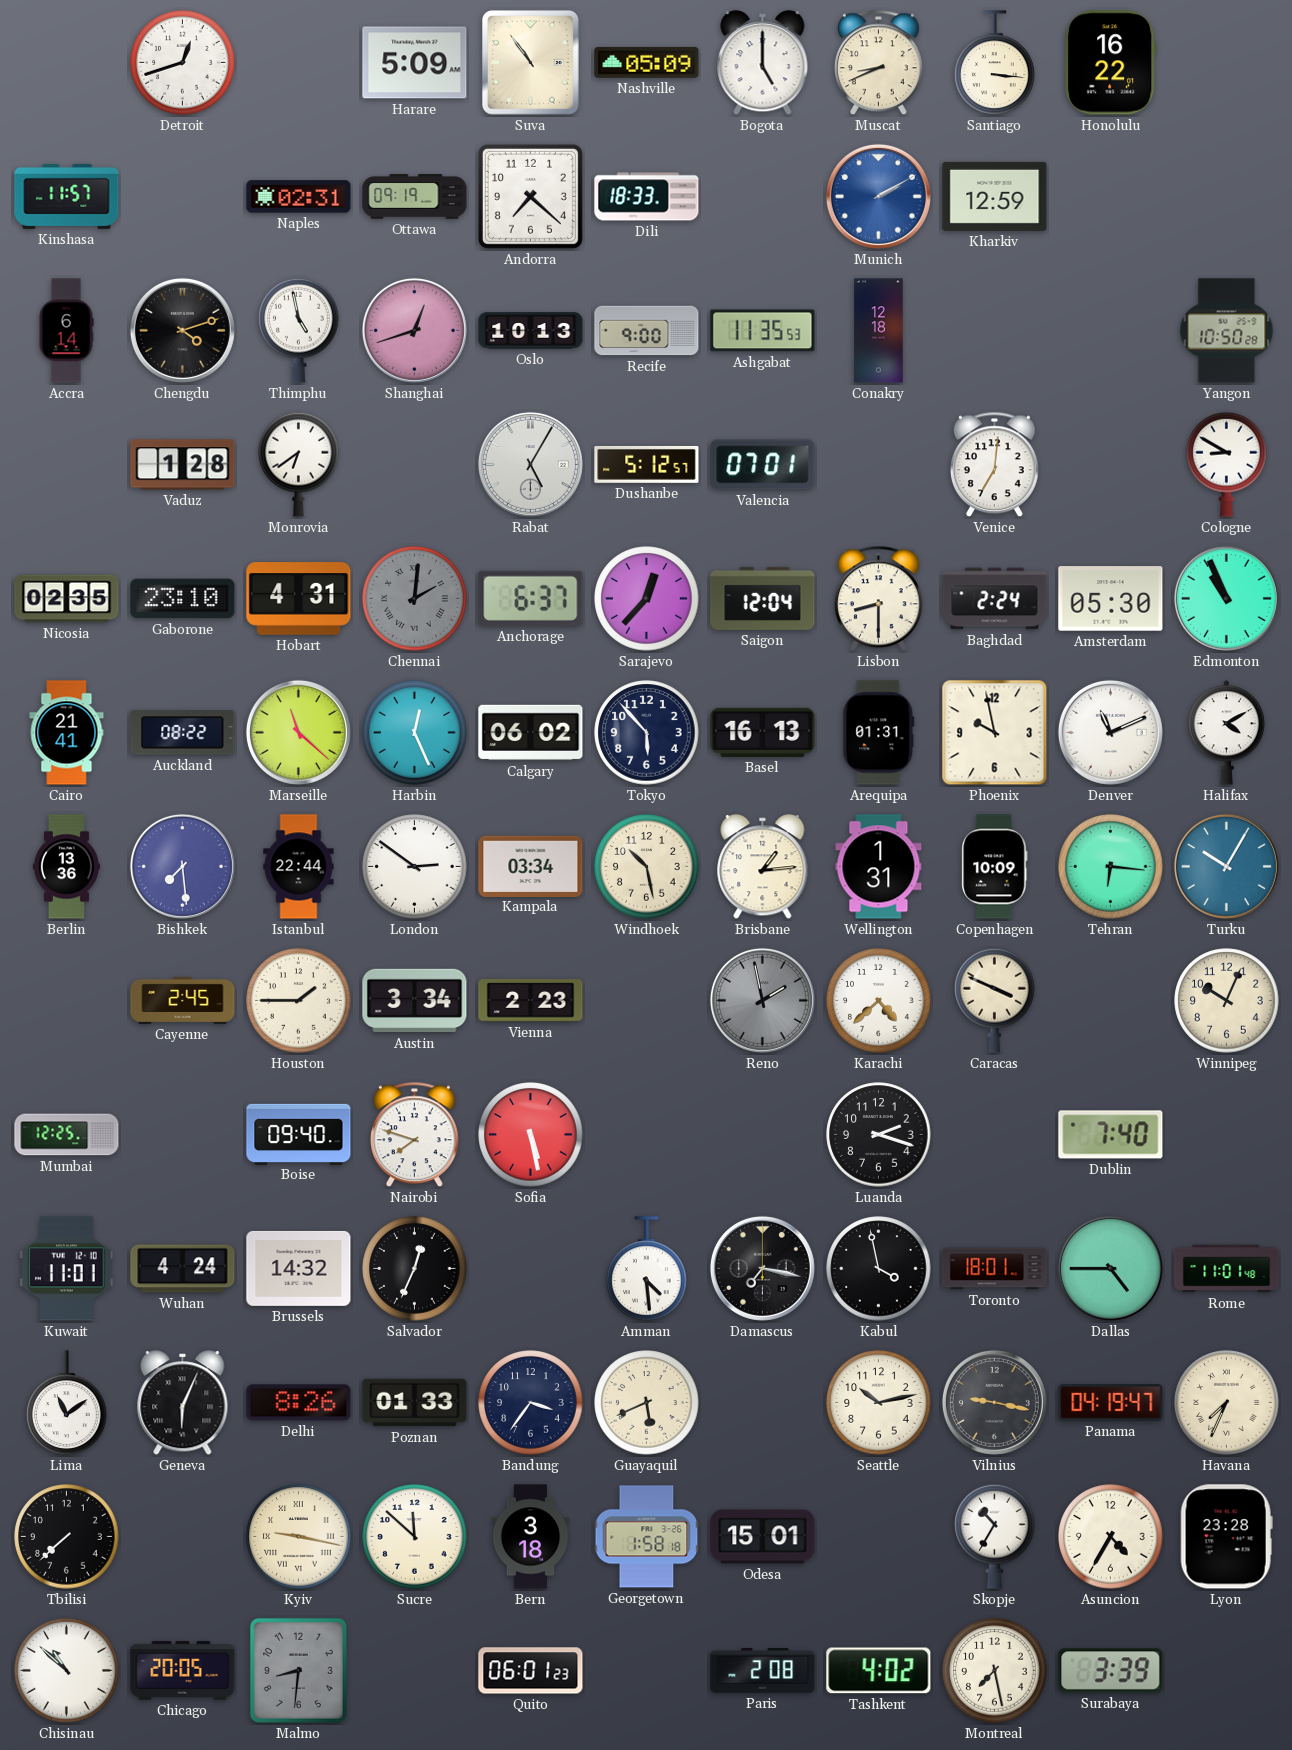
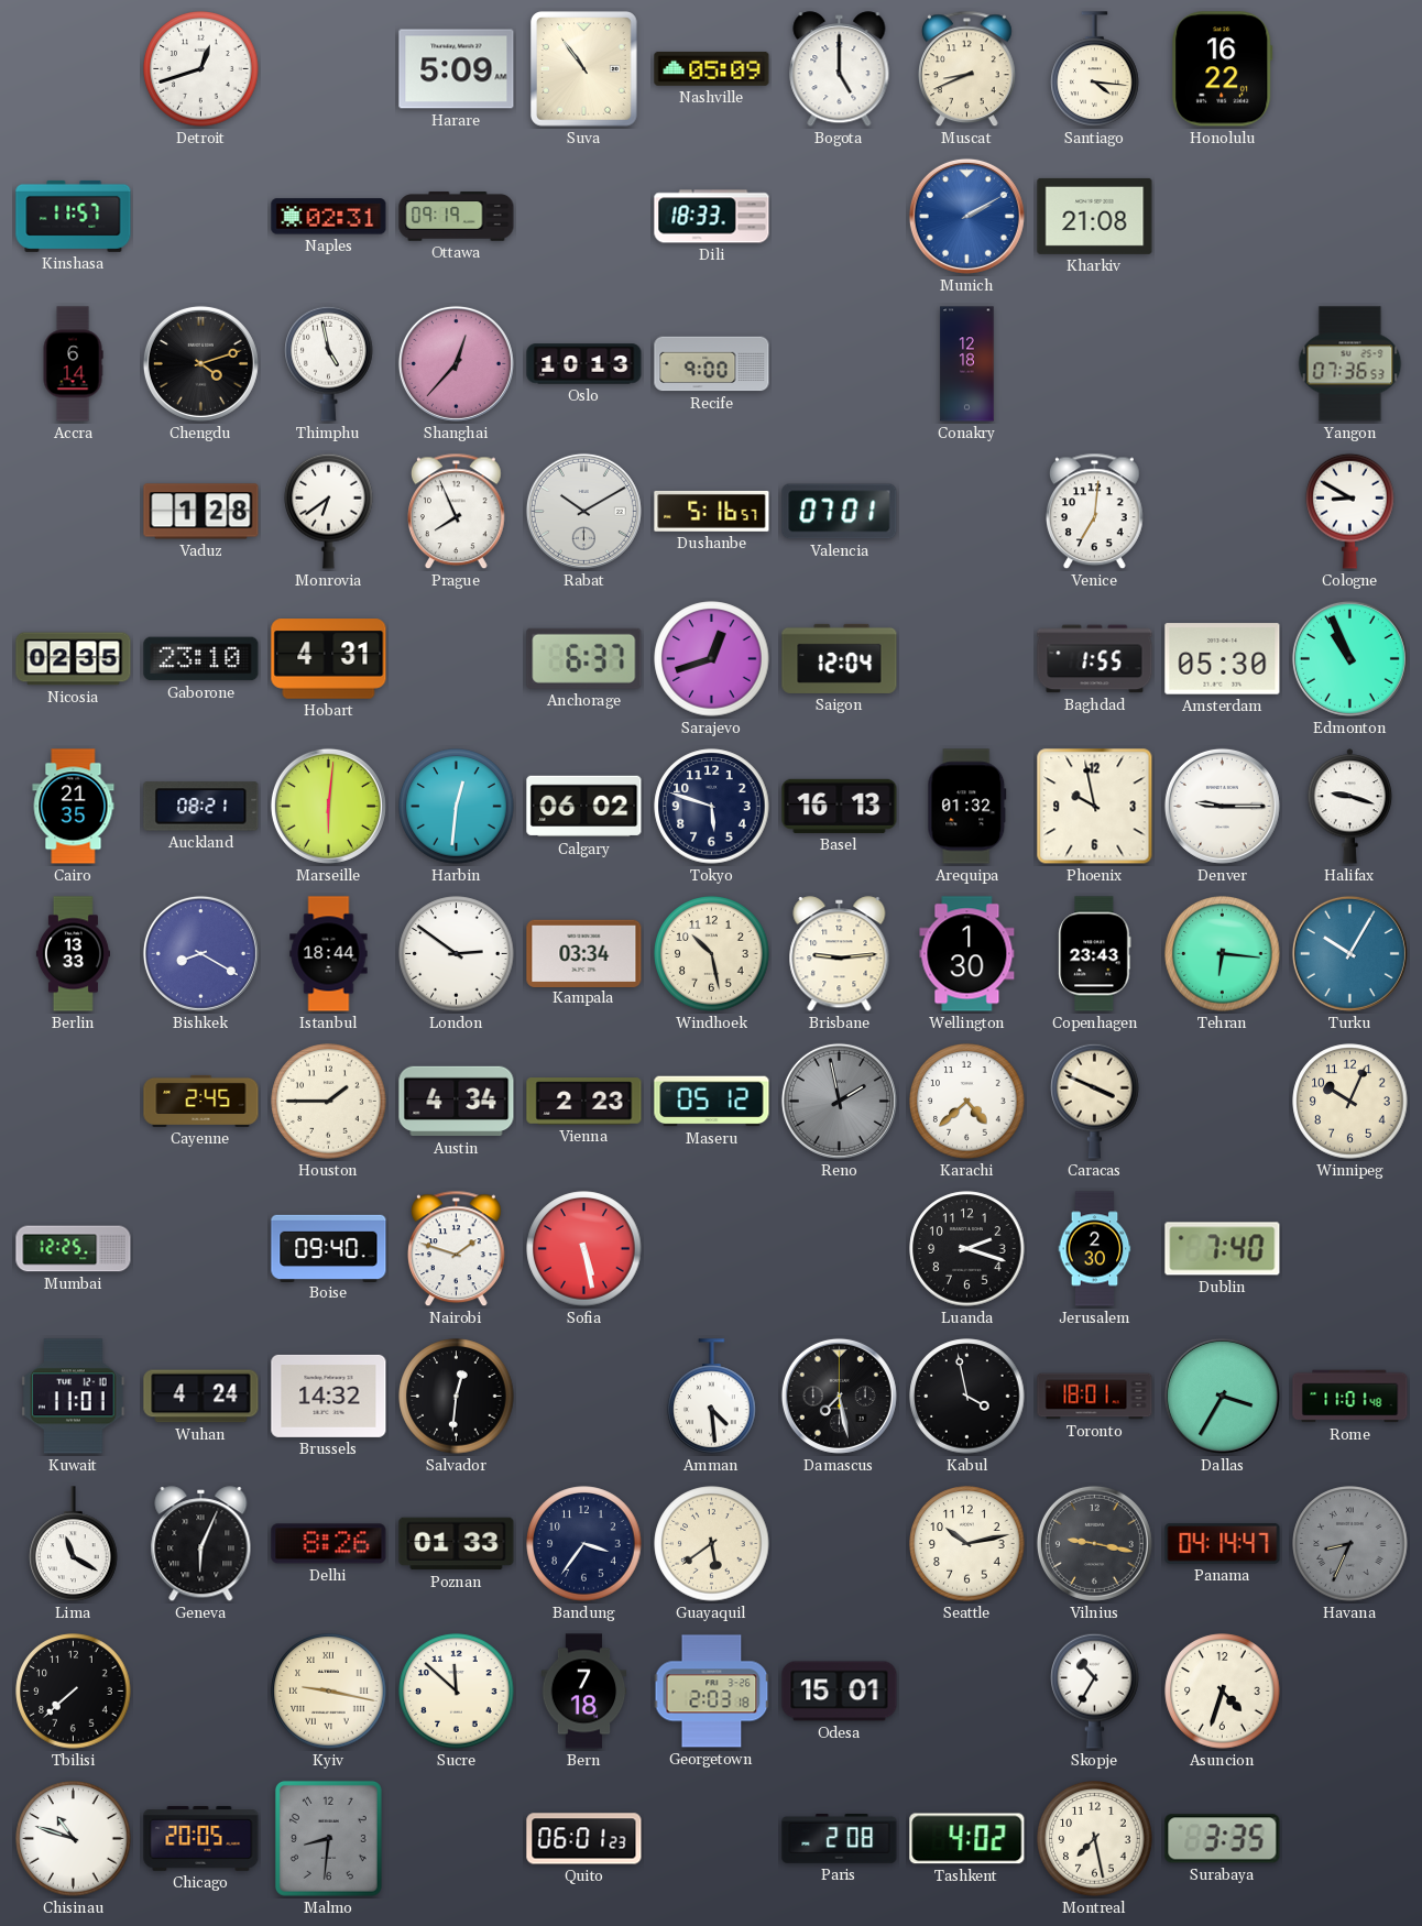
Santiago: 3:16 -> 4:16 (1095, 69)
Andorra: 7:22 -> none (530, 196)
Kharkiv: 12:59 -> 21:08 (1095, 216)
Shanghai: 12:42 -> 12:37 (456, 363)
Ashgabat: 11:35 -> none (763, 331)
Yangon: 10:50 -> 07:36 (1350, 364)
Prague: none -> 7:56 (457, 512)
Rabat: 5:05 -> 10:10 (583, 511)
Dushanbe: 5:12 -> 5:16 (712, 511)
Chennai: 2:01 -> none (415, 599)
Sarajevo: 12:37 -> 12:42 (712, 659)
Lisbon: 8:30 -> none (879, 599)
Baghdad: 2:24 -> 1:55 (1095, 659)
Cairo: 21:41 -> 21:35 (74, 807)
Auckland: 08:22 -> 08:21 (201, 807)
Marseille: 11:22 -> 6:01 (328, 806)
Harbin: 12:26 -> 12:31 (457, 807)
Tokyo: 5:53 -> 5:48 (712, 807)
Arequipa: 01:31 -> 01:32 (967, 807)
Denver: 11:11 -> 9:15 (1222, 806)
Halifax: 4:10 -> 9:18 (1350, 807)
Berlin: 13:36 -> 13:33 (73, 954)
Bishkek: 7:29 -> 8:20 (200, 953)
Istanbul: 22:44 -> 18:44 (329, 954)
Brisbane: 1:14 -> 9:14 (840, 954)
Wellington: 1:31 -> 1:30 (967, 954)
Copenhagen: 10:09 -> 23:43 (1095, 954)
Austin: 3:34 -> 4:34 (457, 1102)
Maseru: none -> 05:12 (712, 1102)
Nairobi: 7:48 -> 1:48 (457, 1249)
Jerusalem: none -> 2:30 (1095, 1249)
Salvador: 12:34 -> 12:31 (457, 1397)
Damascus: 7:17 -> 7:28 (839, 1396)
Dallas: 4:45 -> 3:35 (1222, 1396)
Lima: 11:09 -> 11:20 (74, 1544)
Guayaquil: 5:41 -> 5:39 (712, 1544)
Panama: 04:19 -> 04:14 (1223, 1544)
Havana: 7:34 -> 8:34 (1350, 1544)
Havana dial: cream -> grey (1350, 1544)
Bern: 3:18 -> 7:18 (584, 1692)
Georgetown: 1:58 -> 2:03 (712, 1692)
Asuncion: 4:35 -> 4:33 (1223, 1692)
Lyon: 23:28 -> none (1226, 1537)
Chisinau: 10:52 -> 10:48 (74, 1839)
Surabaya: 3:39 -> 3:35 (1223, 1839)
